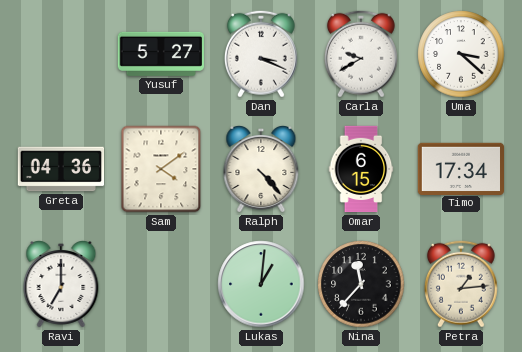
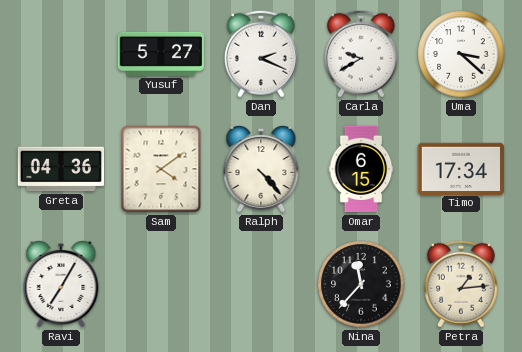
Dan: 3:19 -> 2:19 (261, 54)
Ravi: 7:00 -> 7:05 (61, 285)
Lukas: 1:01 -> none (261, 284)
